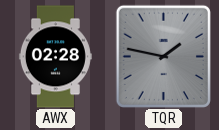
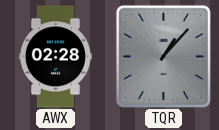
TQR: 1:47 -> 1:07 (163, 56)
